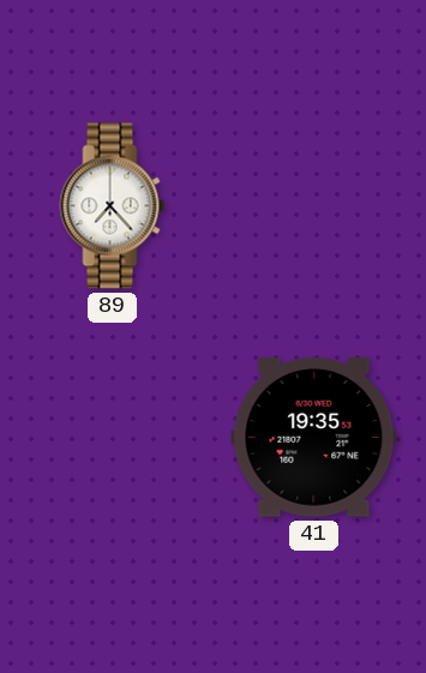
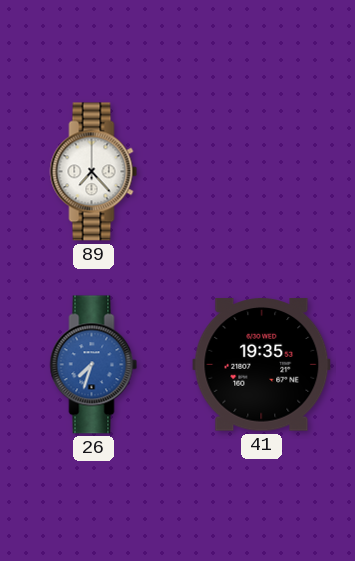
26: none -> 7:33 (94, 365)
